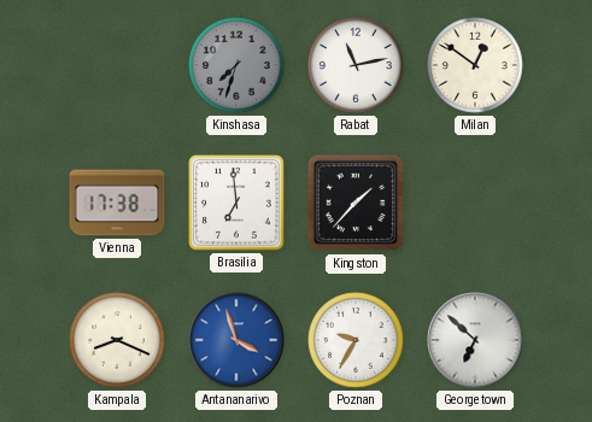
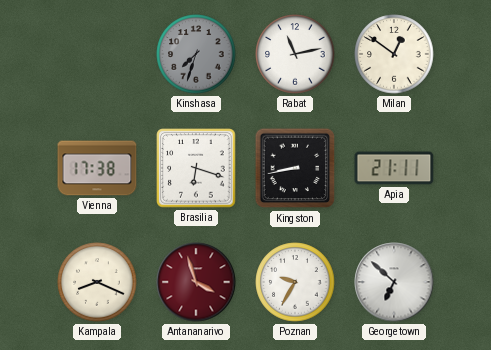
Brasilia: 6:59 -> 6:18 (196, 168)
Kingston: 1:37 -> 8:43 (295, 168)
Apia: none -> 21:11 (394, 168)
Antananarivo dial: blue -> burgundy (196, 282)
